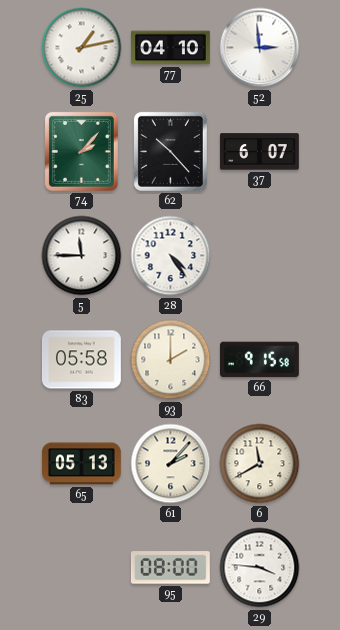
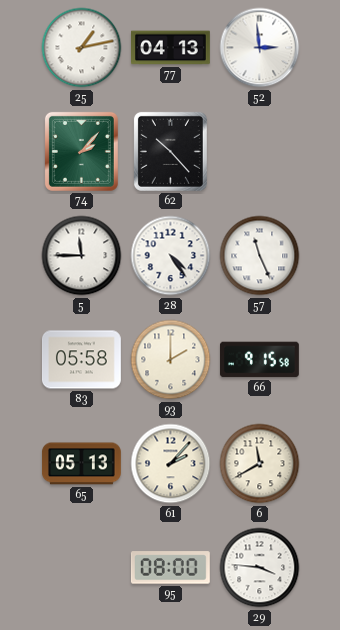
77: 04:10 -> 04:13 (171, 48)
37: 6:07 -> none (259, 152)
57: none -> 11:26 (260, 256)
